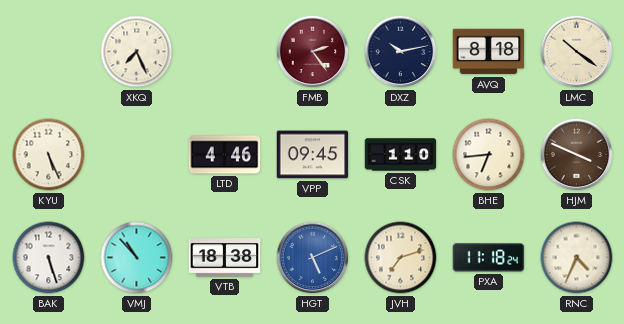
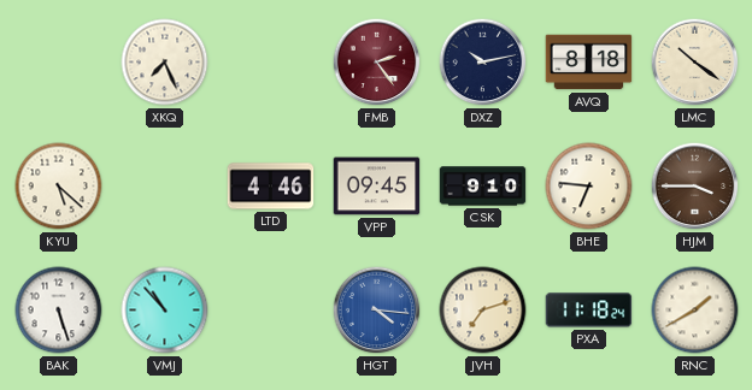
KYU: 5:26 -> 5:22 (59, 187)
CSK: 1:10 -> 9:10 (483, 187)
BHE: 6:44 -> 6:46 (589, 187)
HJM: 3:49 -> 3:45 (695, 187)
VTB: 18:38 -> none (225, 258)
HGT: 5:11 -> 4:16 (377, 311)
RNC: 4:34 -> 1:40 (695, 311)
